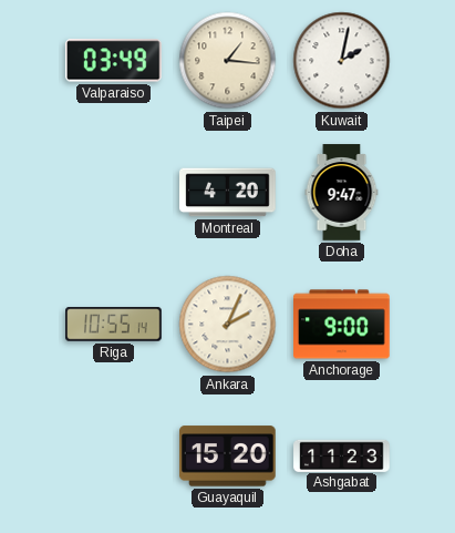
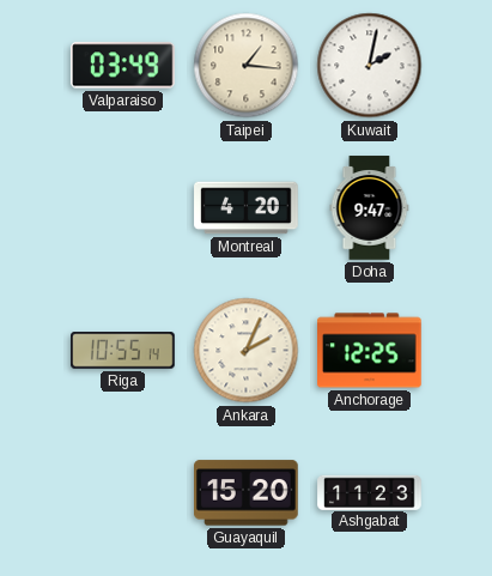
Anchorage: 9:00 -> 12:25 (370, 351)
